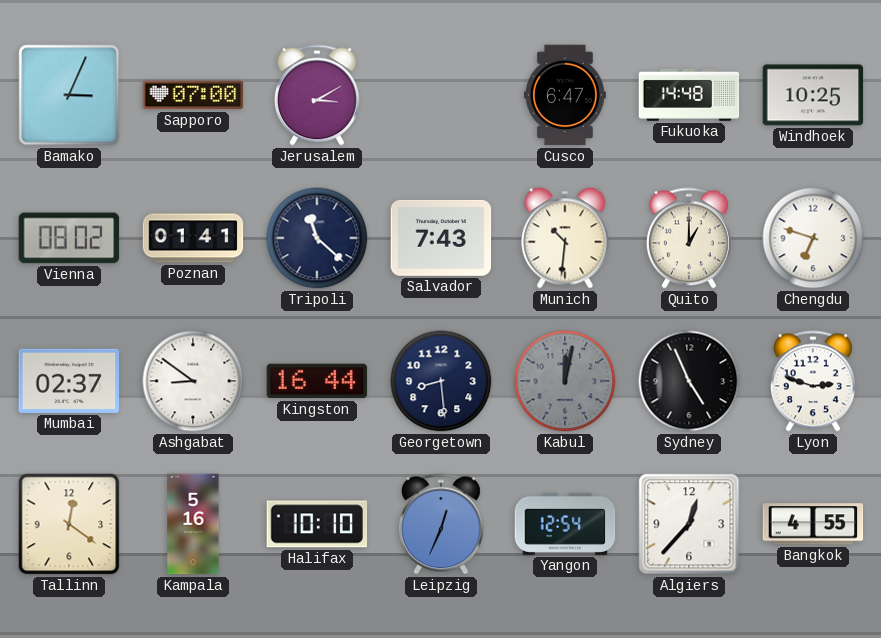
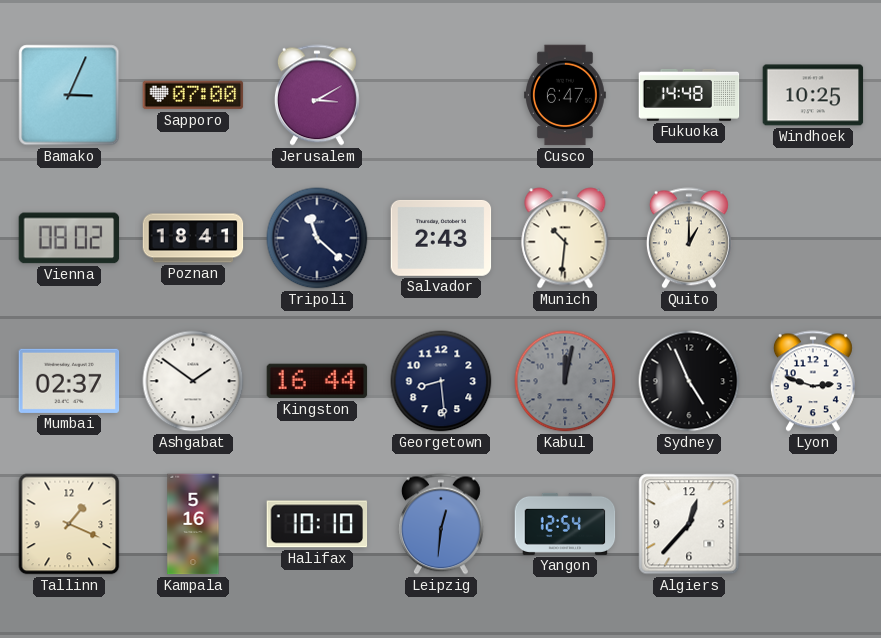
Poznan: 01:41 -> 18:41 (193, 238)
Salvador: 7:43 -> 2:43 (441, 238)
Chengdu: 6:48 -> none (813, 238)
Ashgabat: 8:51 -> 1:51 (193, 381)
Tallinn: 12:21 -> 1:19 (69, 524)
Leipzig: 12:34 -> 12:31 (441, 524)
Bangkok: 4:55 -> none (813, 524)
